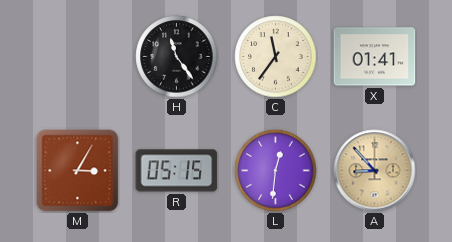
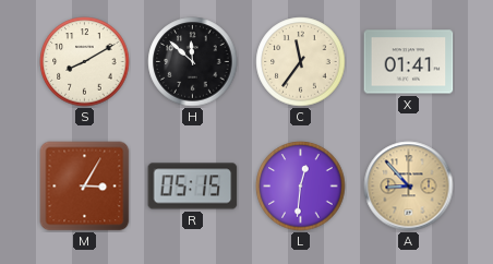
S: none -> 8:10 (85, 62)
H: 11:24 -> 11:52 (193, 62)
